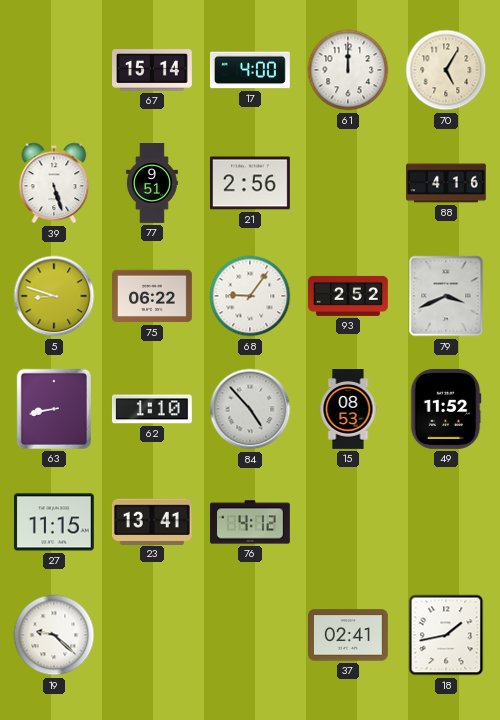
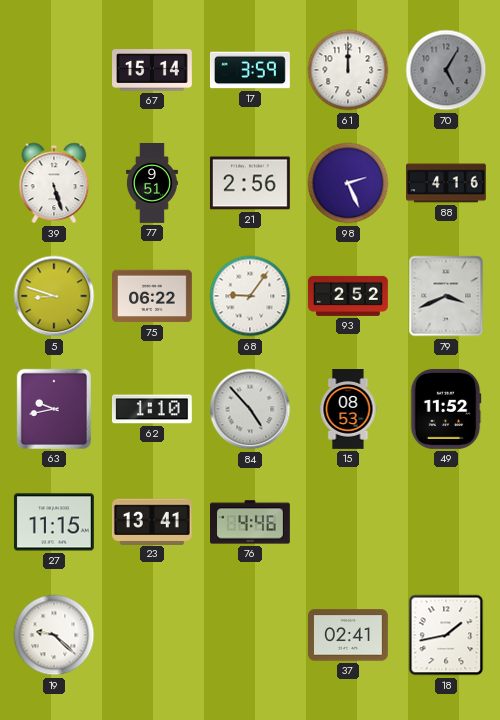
17: 4:00 -> 3:59 (250, 70)
70 dial: cream -> grey (446, 70)
98: none -> 2:26 (348, 183)
63: 8:43 -> 9:43 (54, 409)
76: 4:12 -> 4:46 (251, 522)
